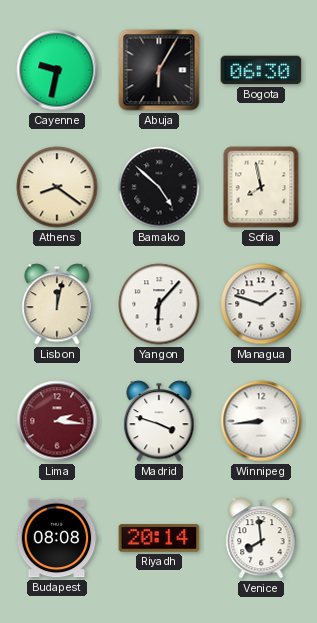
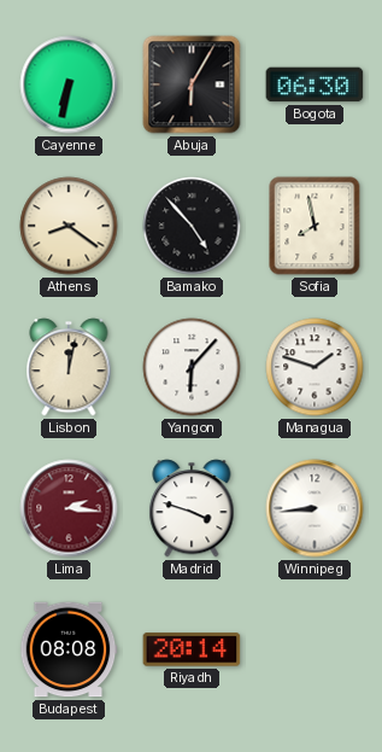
Cayenne: 9:32 -> 6:32 (69, 84)
Bamako: 4:52 -> 4:53 (192, 226)
Venice: 7:59 -> none (261, 538)
